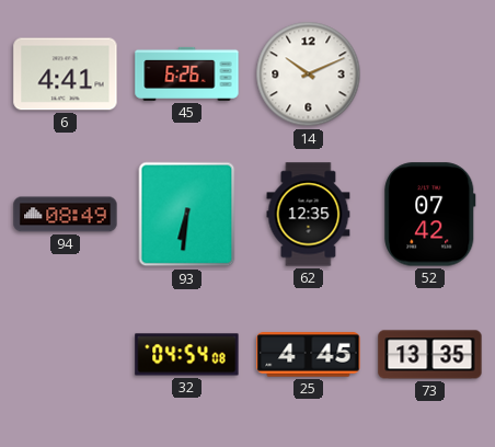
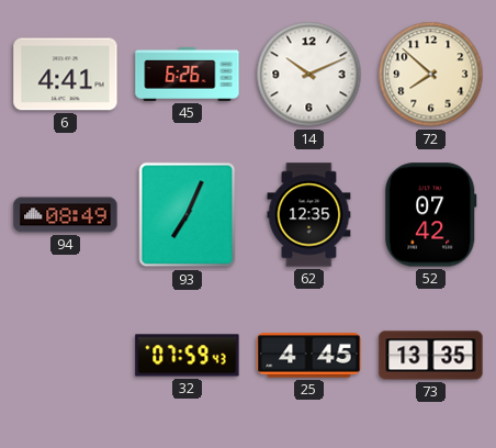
72: none -> 7:52 (431, 75)
93: 6:31 -> 7:04 (188, 215)
32: 04:54 -> 07:59 (188, 356)
